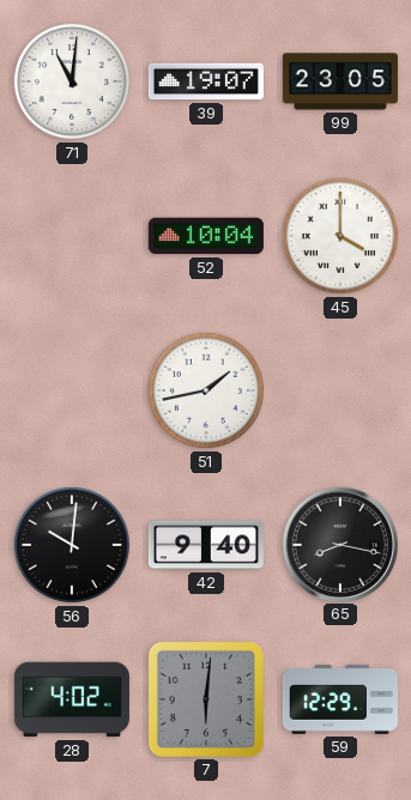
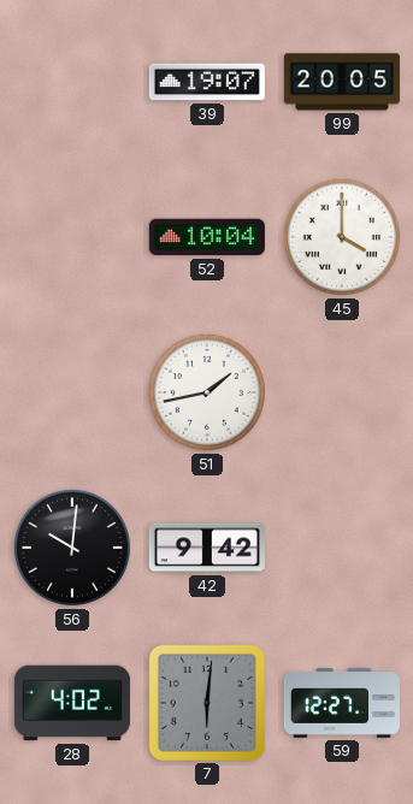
71: 11:01 -> none (72, 81)
99: 23:05 -> 20:05 (342, 82)
42: 9:40 -> 9:42 (207, 548)
65: 8:17 -> none (339, 544)
59: 12:29 -> 12:27 (342, 703)
